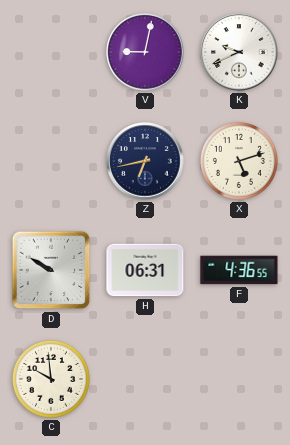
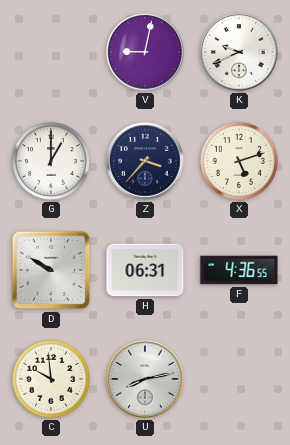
G: none -> 1:00 (51, 161)
Z: 6:43 -> 3:37 (145, 161)
U: none -> 8:13 (145, 379)
